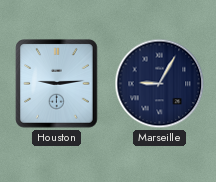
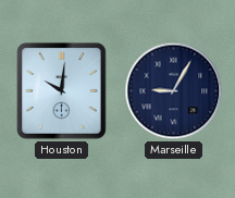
Houston: 9:14 -> 10:01 (62, 91)
